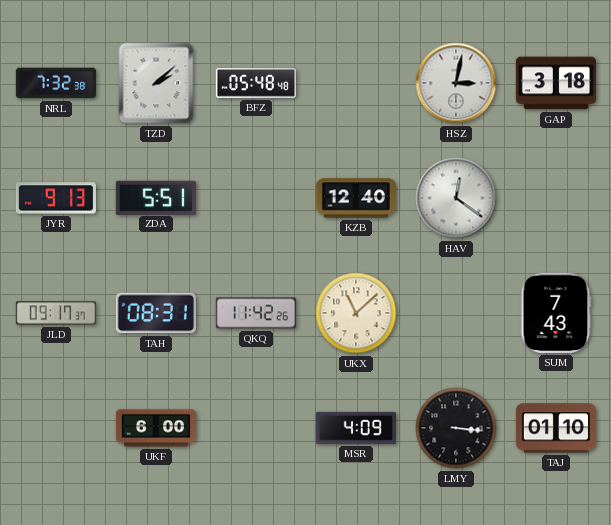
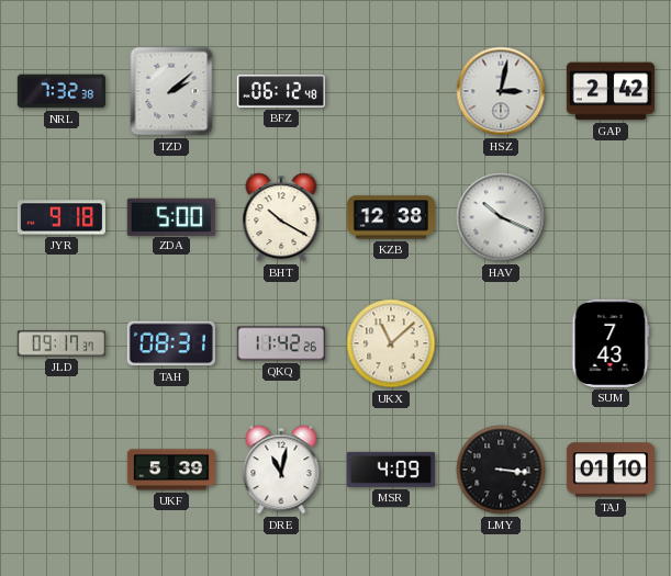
BFZ: 05:48 -> 06:12 (280, 91)
GAP: 3:18 -> 2:42 (610, 91)
JYR: 9:13 -> 9:18 (60, 217)
ZDA: 5:51 -> 5:00 (171, 216)
BHT: none -> 10:20 (281, 217)
KZB: 12:40 -> 12:38 (390, 217)
HAV: 12:21 -> 10:19 (501, 217)
UKF: 6:00 -> 5:39 (170, 470)
DRE: none -> 11:02 (281, 470)
